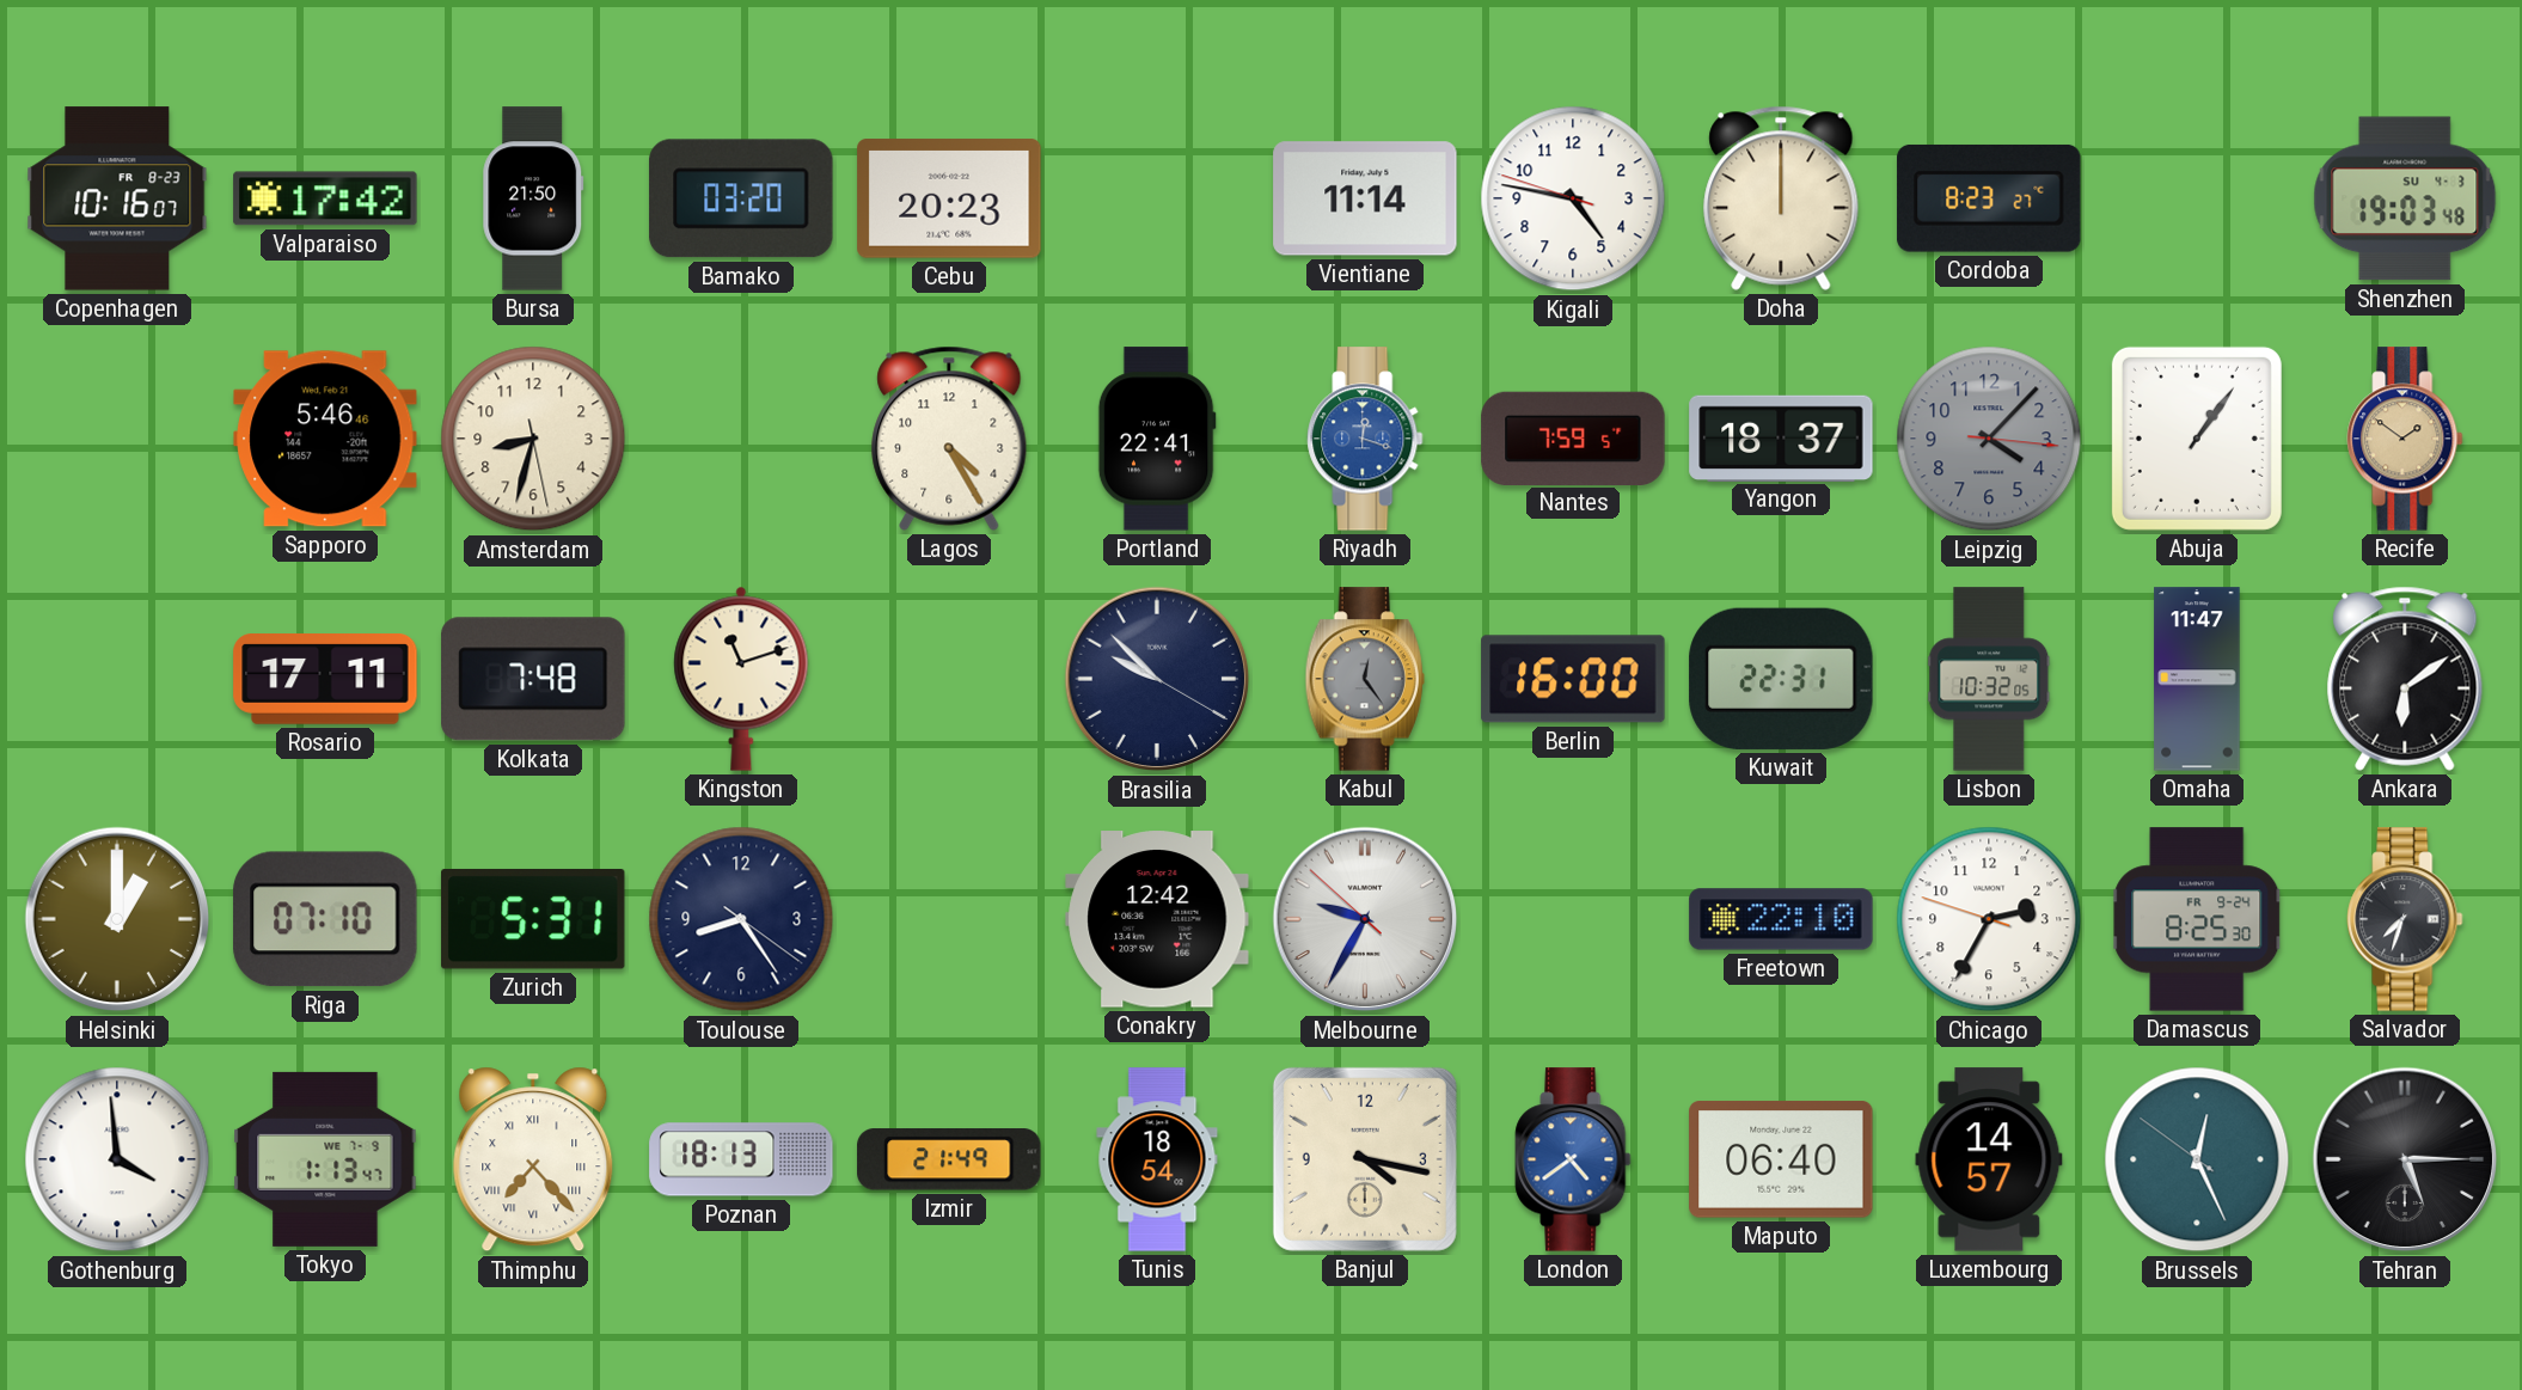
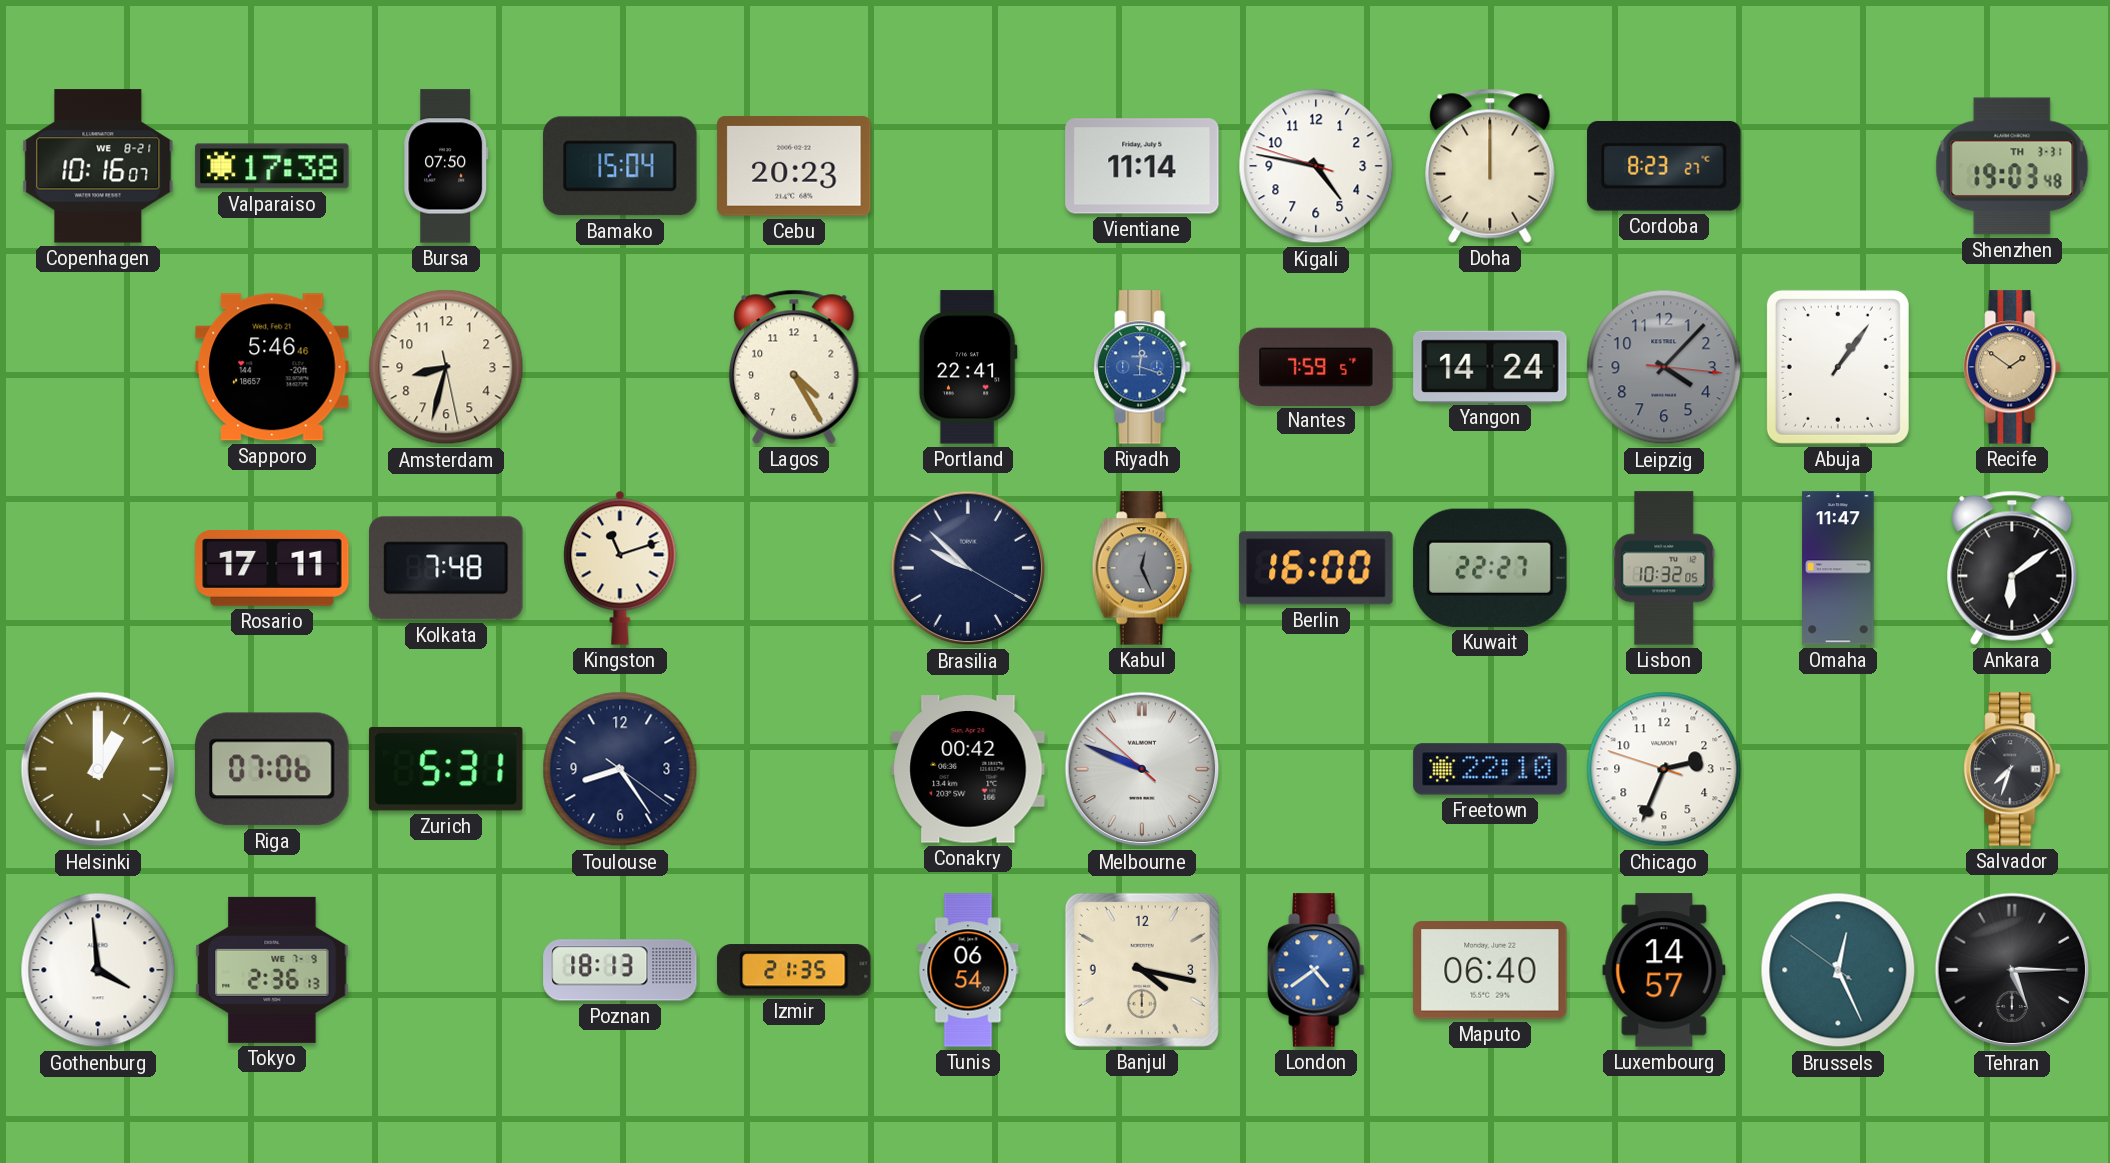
Copenhagen date: FR 8-23 -> WE 8-21 (98, 166)
Valparaiso: 17:42 -> 17:38 (272, 166)
Bursa: 21:50 -> 07:50 (446, 166)
Bamako: 03:20 -> 15:04 (620, 166)
Shenzhen date: SU 4-3 -> TH 3-31 (2012, 166)
Yangon: 18:37 -> 14:24 (1490, 366)
Kabul: 12:24 -> 12:26 (1142, 568)
Kuwait: 22:31 -> 22:27 (1490, 568)
Riga: 07:10 -> 07:06 (273, 769)
Conakry: 12:42 -> 00:42 (968, 769)
Melbourne: 9:34 -> 9:48 (1142, 769)
Chicago: 2:34 -> 2:33 (1664, 769)
Damascus: 8:25 -> none (2197, 919)
Tokyo: 1:13 -> 2:36 (272, 970)
Thimphu: 7:23 -> none (533, 1159)
Izmir: 21:49 -> 21:35 (794, 970)
Tunis: 18:54 -> 06:54 (968, 970)
